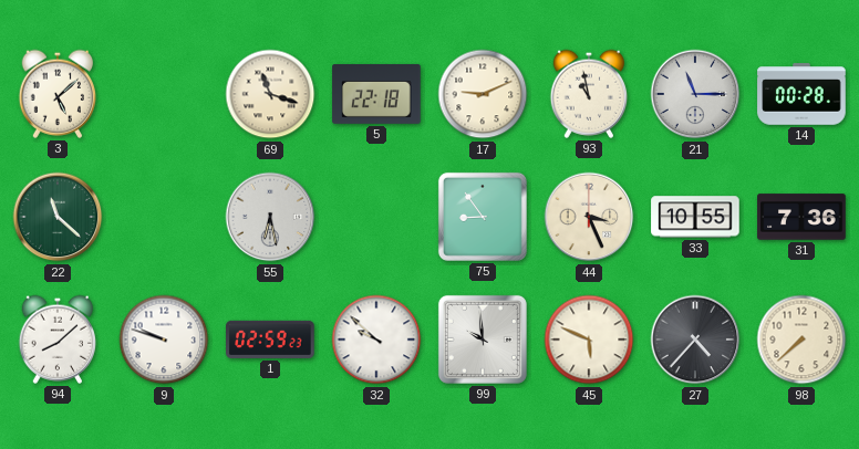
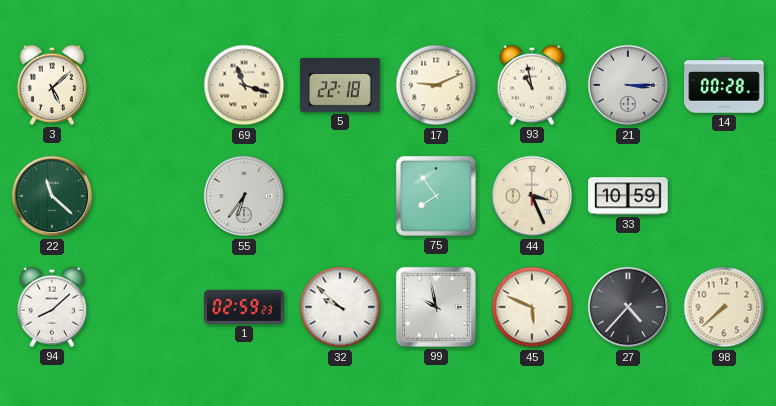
21: 11:15 -> 3:15 (628, 85)
55: 6:28 -> 6:36 (244, 196)
75: 8:54 -> 7:54 (436, 196)
33: 10:55 -> 10:59 (628, 196)
31: 7:36 -> none (801, 217)
9: 9:48 -> none (164, 340)
99: 9:59 -> 9:58 (436, 307)
